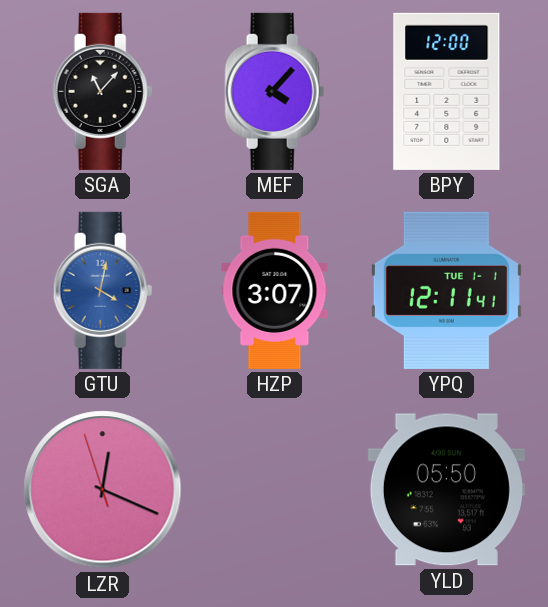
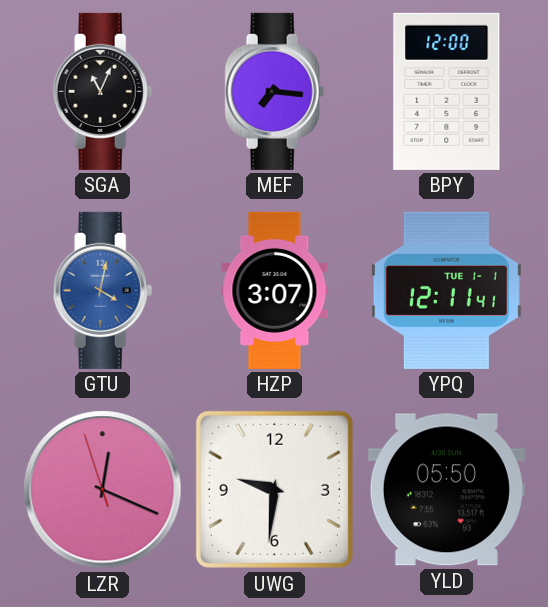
SGA: 11:07 -> 11:04 (103, 91)
MEF: 4:07 -> 7:16 (275, 91)
UWG: none -> 9:31 (274, 489)
